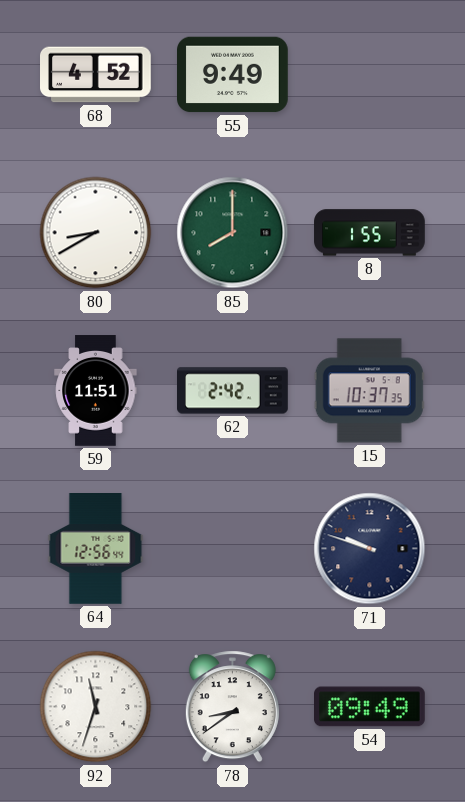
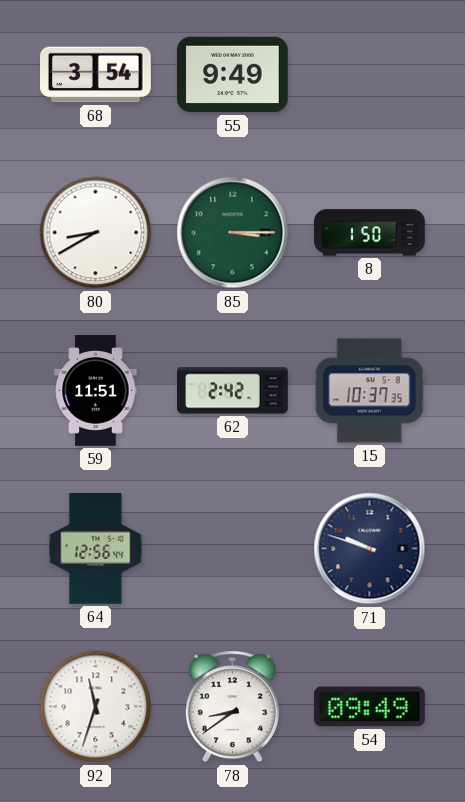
68: 4:52 -> 3:54 (96, 75)
85: 8:00 -> 3:15 (233, 233)
8: 1:55 -> 1:50 (370, 233)
